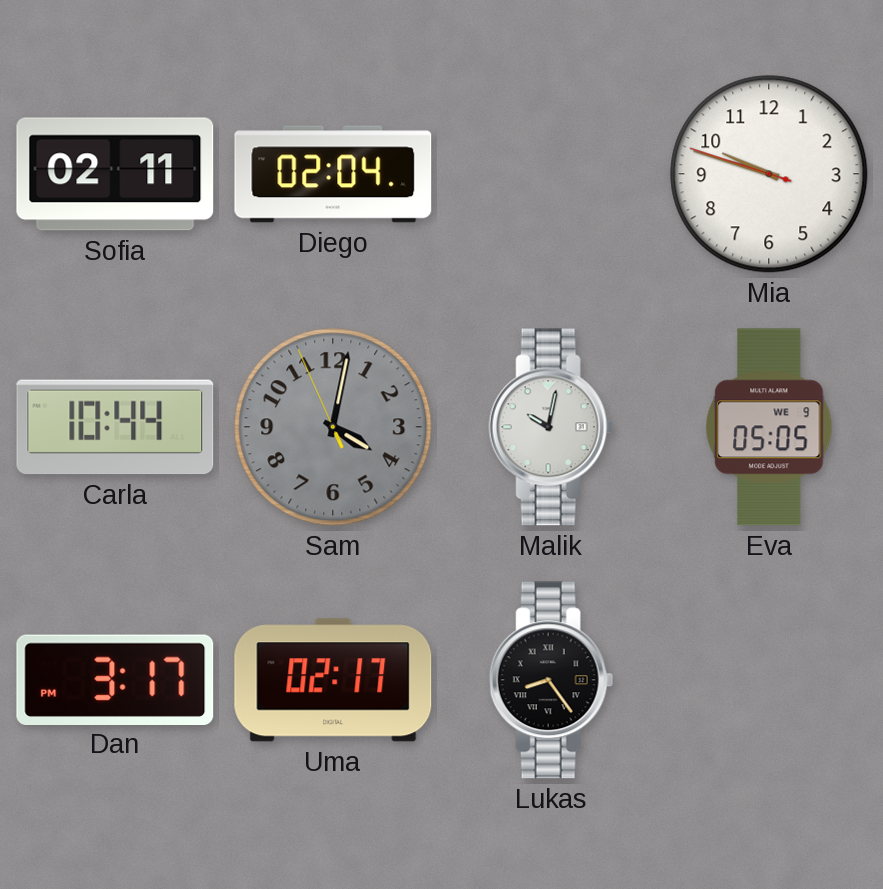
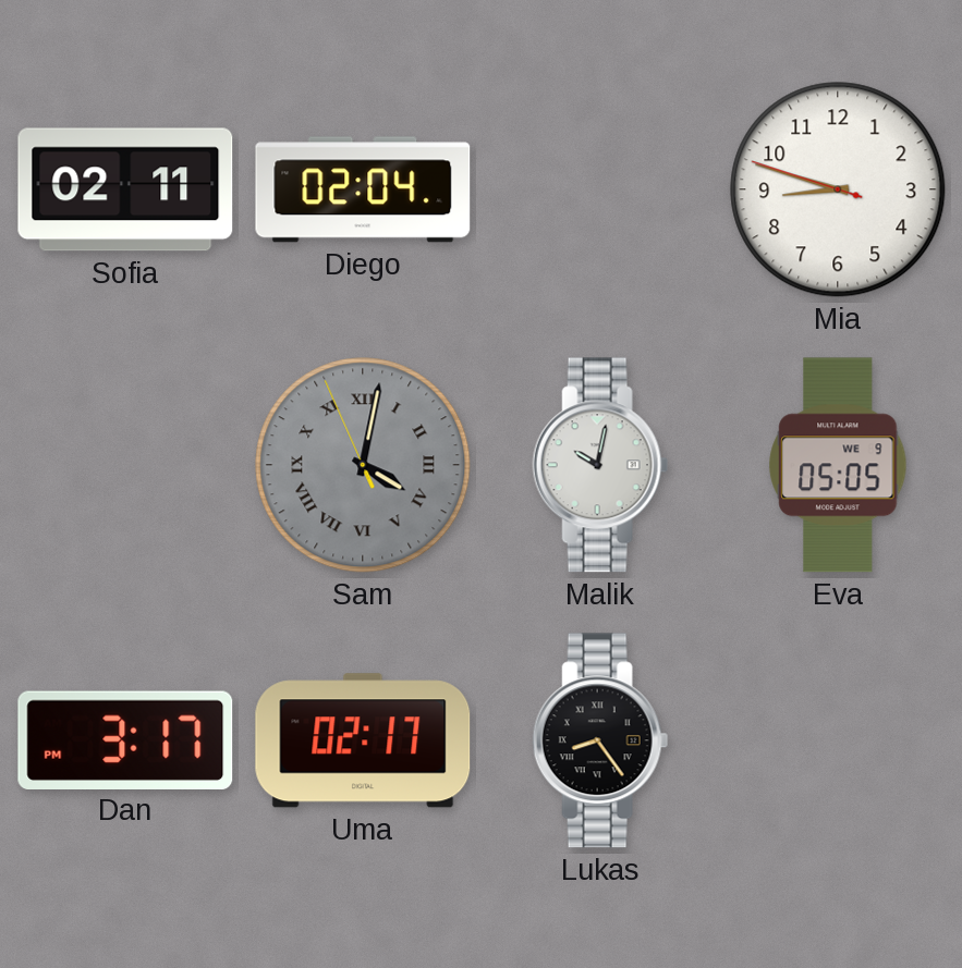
Mia: 9:47 -> 8:47 (838, 189)
Carla: 10:44 -> none (115, 427)
Sam numerals: Arabic -> Roman (363, 465)
